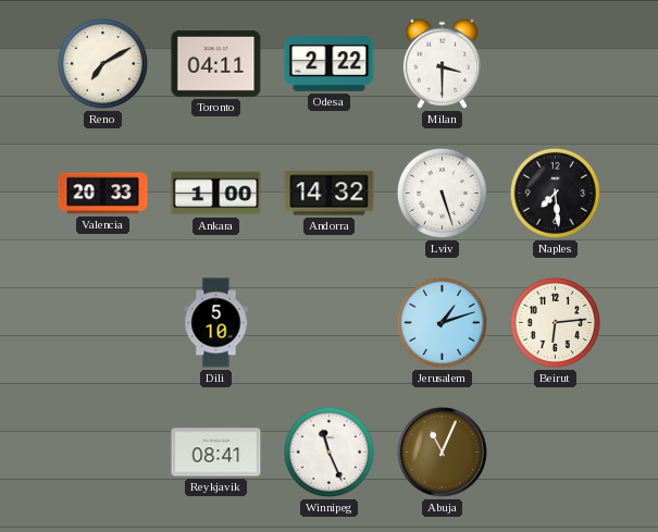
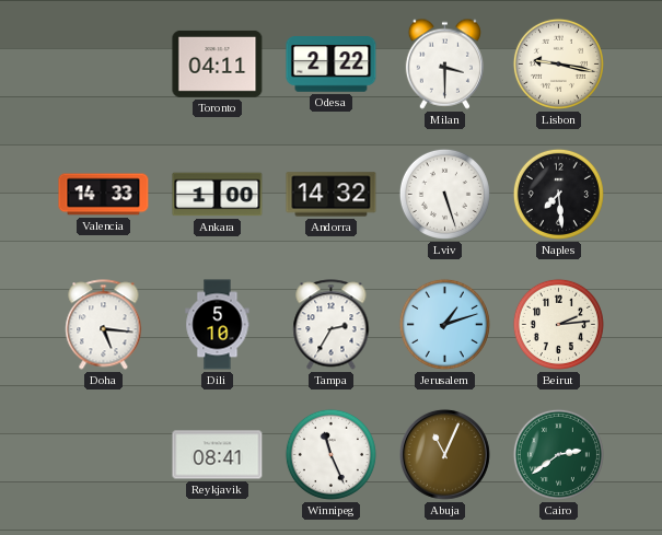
Reno: 7:10 -> none (102, 63)
Lisbon: none -> 9:17 (558, 63)
Valencia: 20:33 -> 14:33 (104, 195)
Doha: none -> 5:16 (104, 325)
Tampa: none -> 2:35 (332, 325)
Beirut: 6:14 -> 2:14 (558, 324)
Cairo: none -> 2:39 (558, 454)
